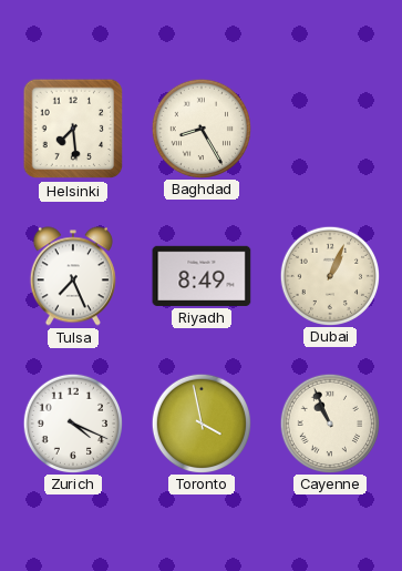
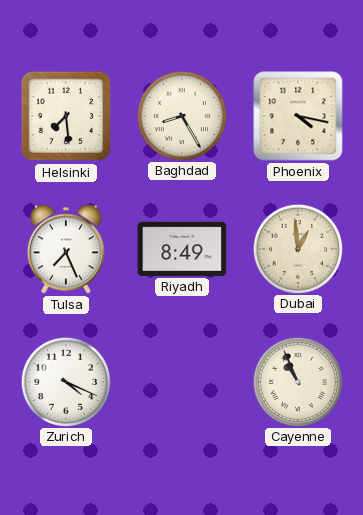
Phoenix: none -> 4:17 (298, 116)
Dubai: 1:04 -> 12:59 (297, 248)
Toronto: 3:58 -> none (200, 422)
